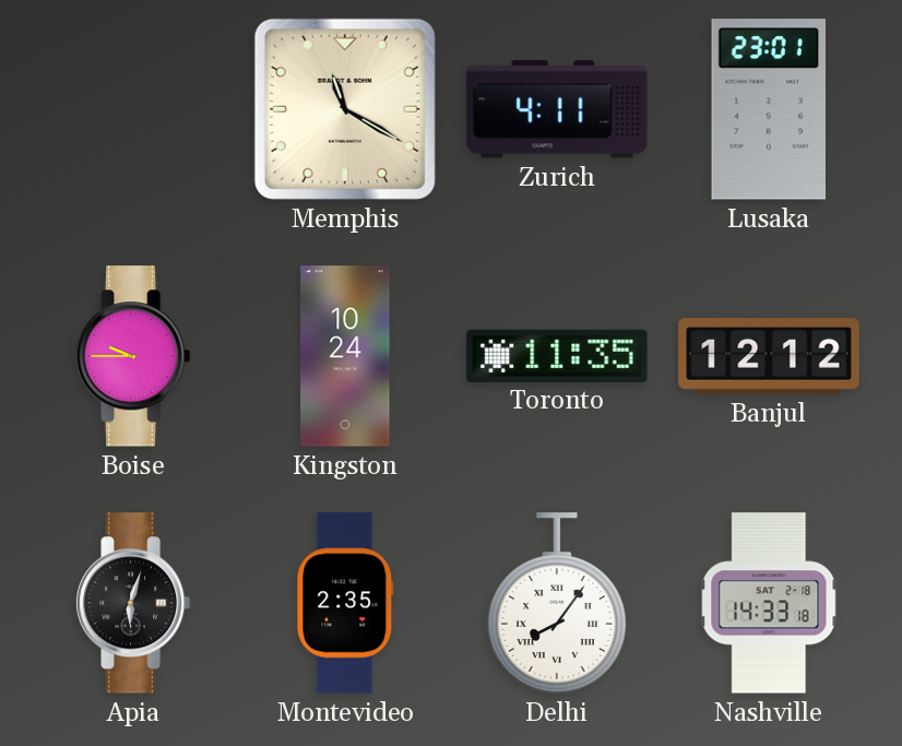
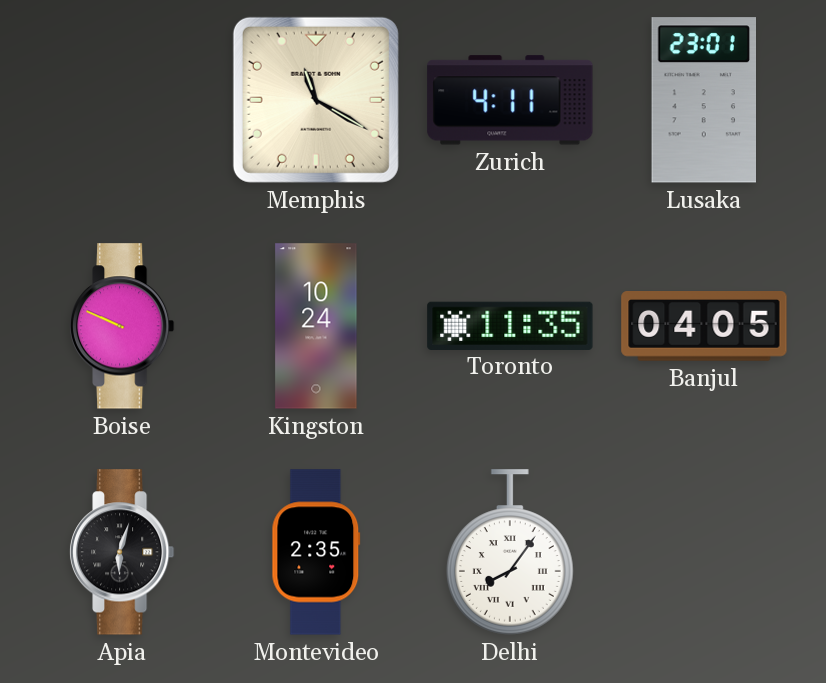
Boise: 9:45 -> 9:49 (122, 326)
Banjul: 12:12 -> 04:05 (704, 327)
Nashville: 14:33 -> none (769, 603)
